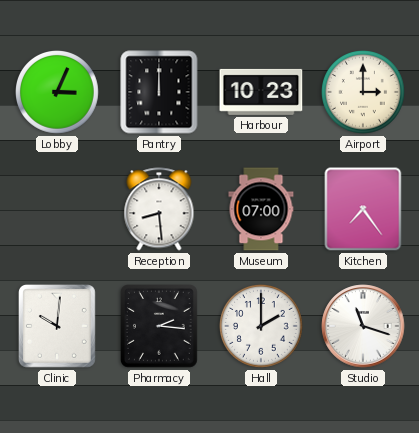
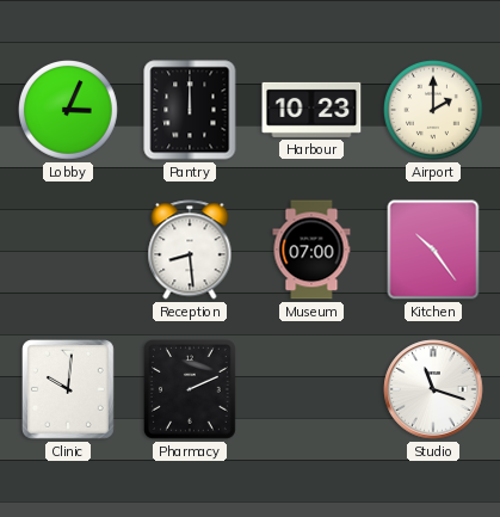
Airport: 3:00 -> 2:00 (434, 111)
Kitchen: 7:24 -> 10:24 (433, 250)
Pharmacy: 2:16 -> 2:11 (191, 390)
Hall: 2:00 -> none (262, 327)
